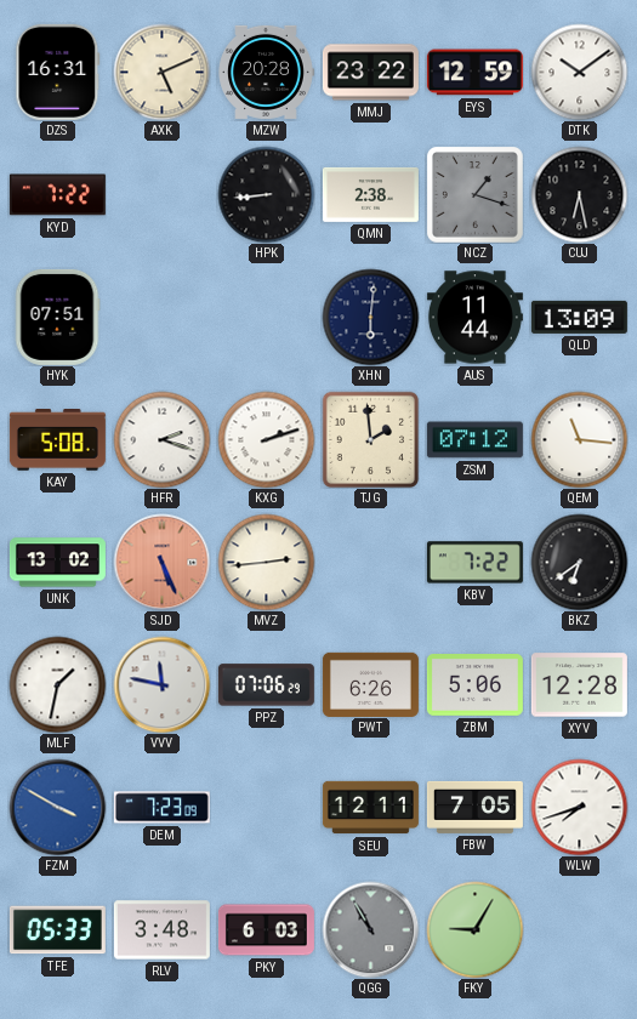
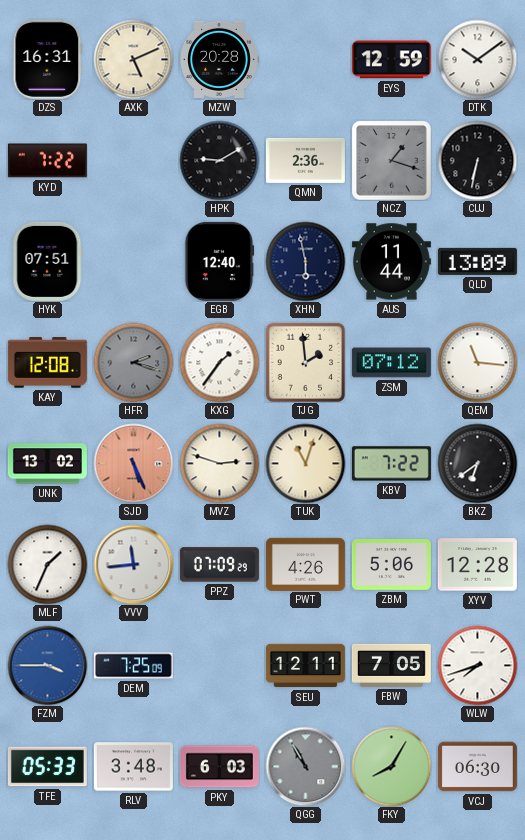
MMJ: 23:22 -> none (370, 73)
HPK: 8:44 -> 9:10 (219, 160)
QMN: 2:38 -> 2:36 (305, 160)
CUJ: 6:28 -> 6:32 (477, 160)
EGB: none -> 12:40 (219, 261)
XHN: 6:01 -> 5:58 (305, 261)
KAY: 5:08 -> 12:08 (47, 363)
HFR dial: white -> grey (133, 362)
KXG: 2:12 -> 1:36 (219, 362)
MVZ: 2:44 -> 2:48 (219, 463)
TUK: none -> 11:03 (305, 463)
MLF: 1:32 -> 1:34 (47, 564)
VVV: 11:47 -> 11:44 (133, 564)
PPZ: 07:06 -> 07:09 (219, 565)
PWT: 6:26 -> 4:26 (305, 564)
FZM: 3:50 -> 3:45 (47, 665)
DEM: 7:23 -> 7:25 (133, 666)
FKY: 9:05 -> 8:05 (391, 766)
VCJ: none -> 06:30 (477, 767)
